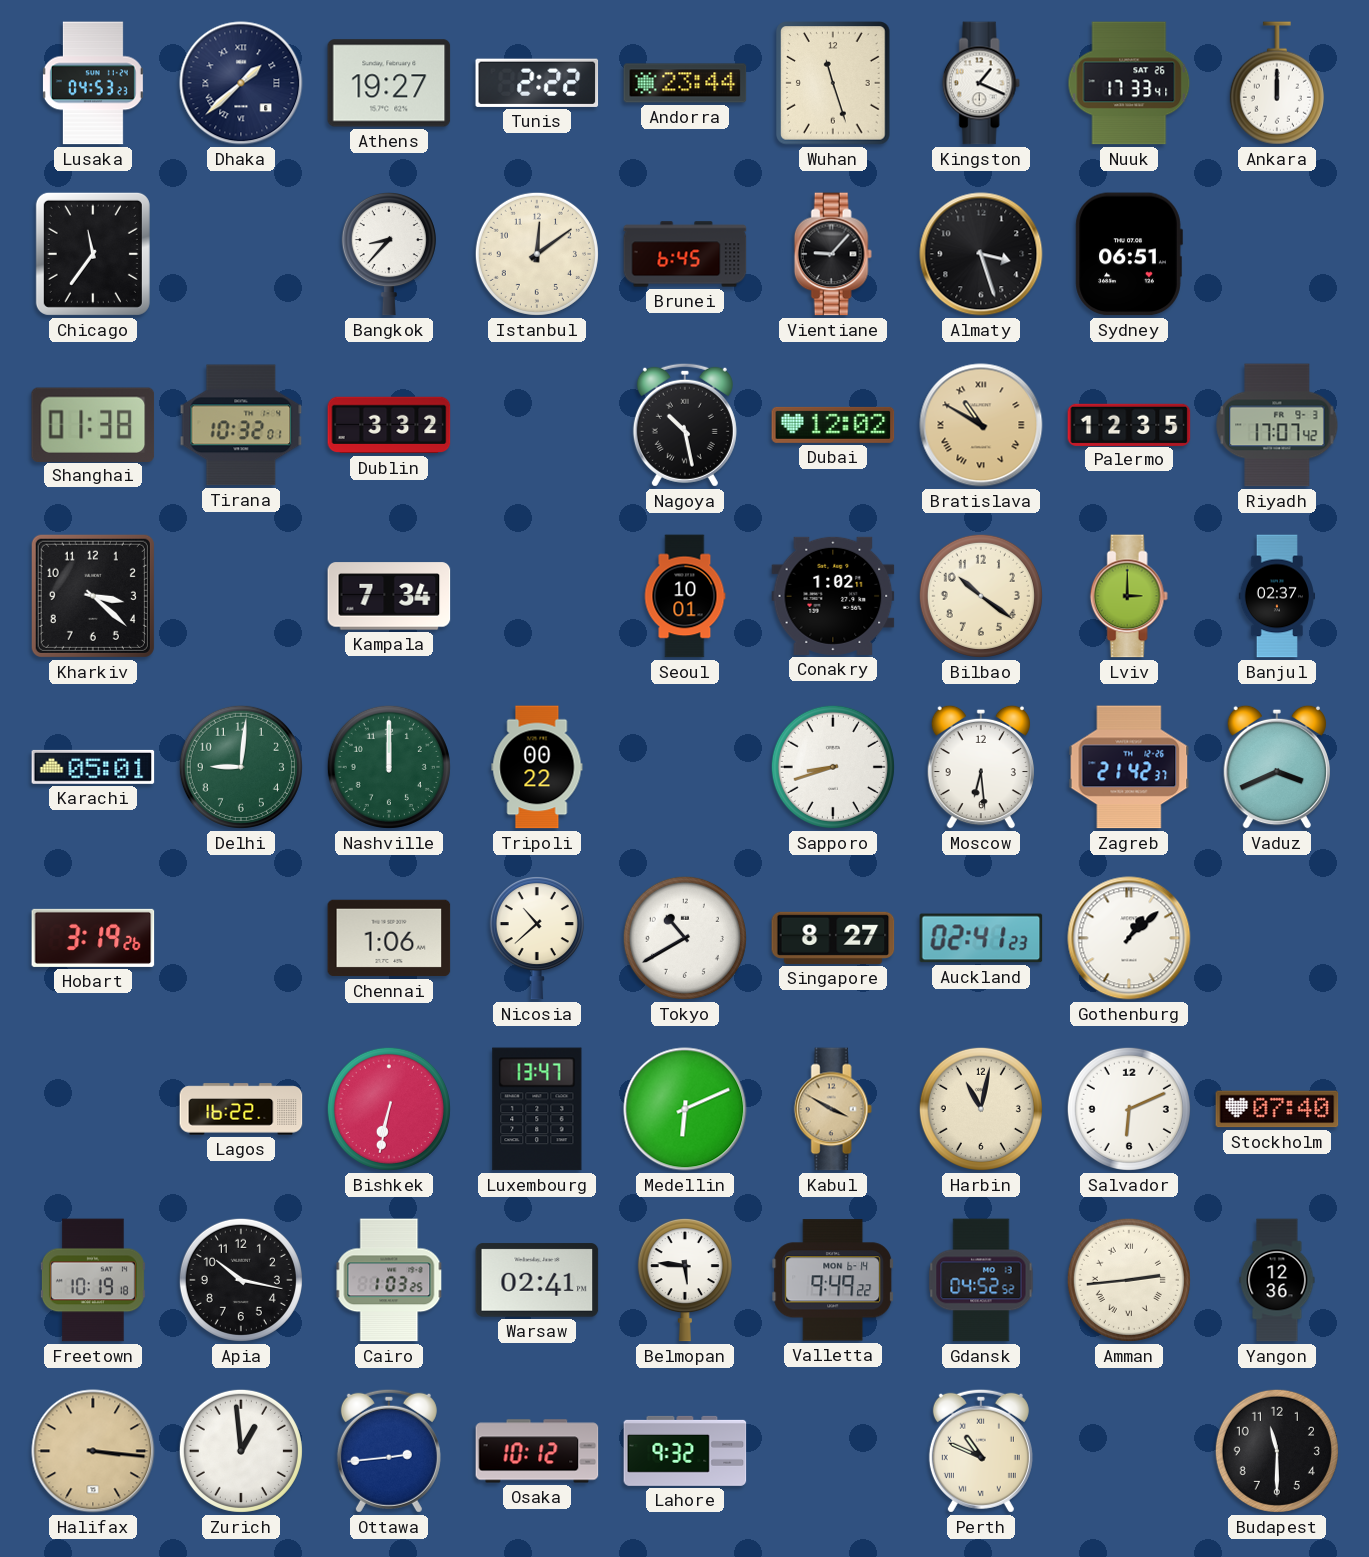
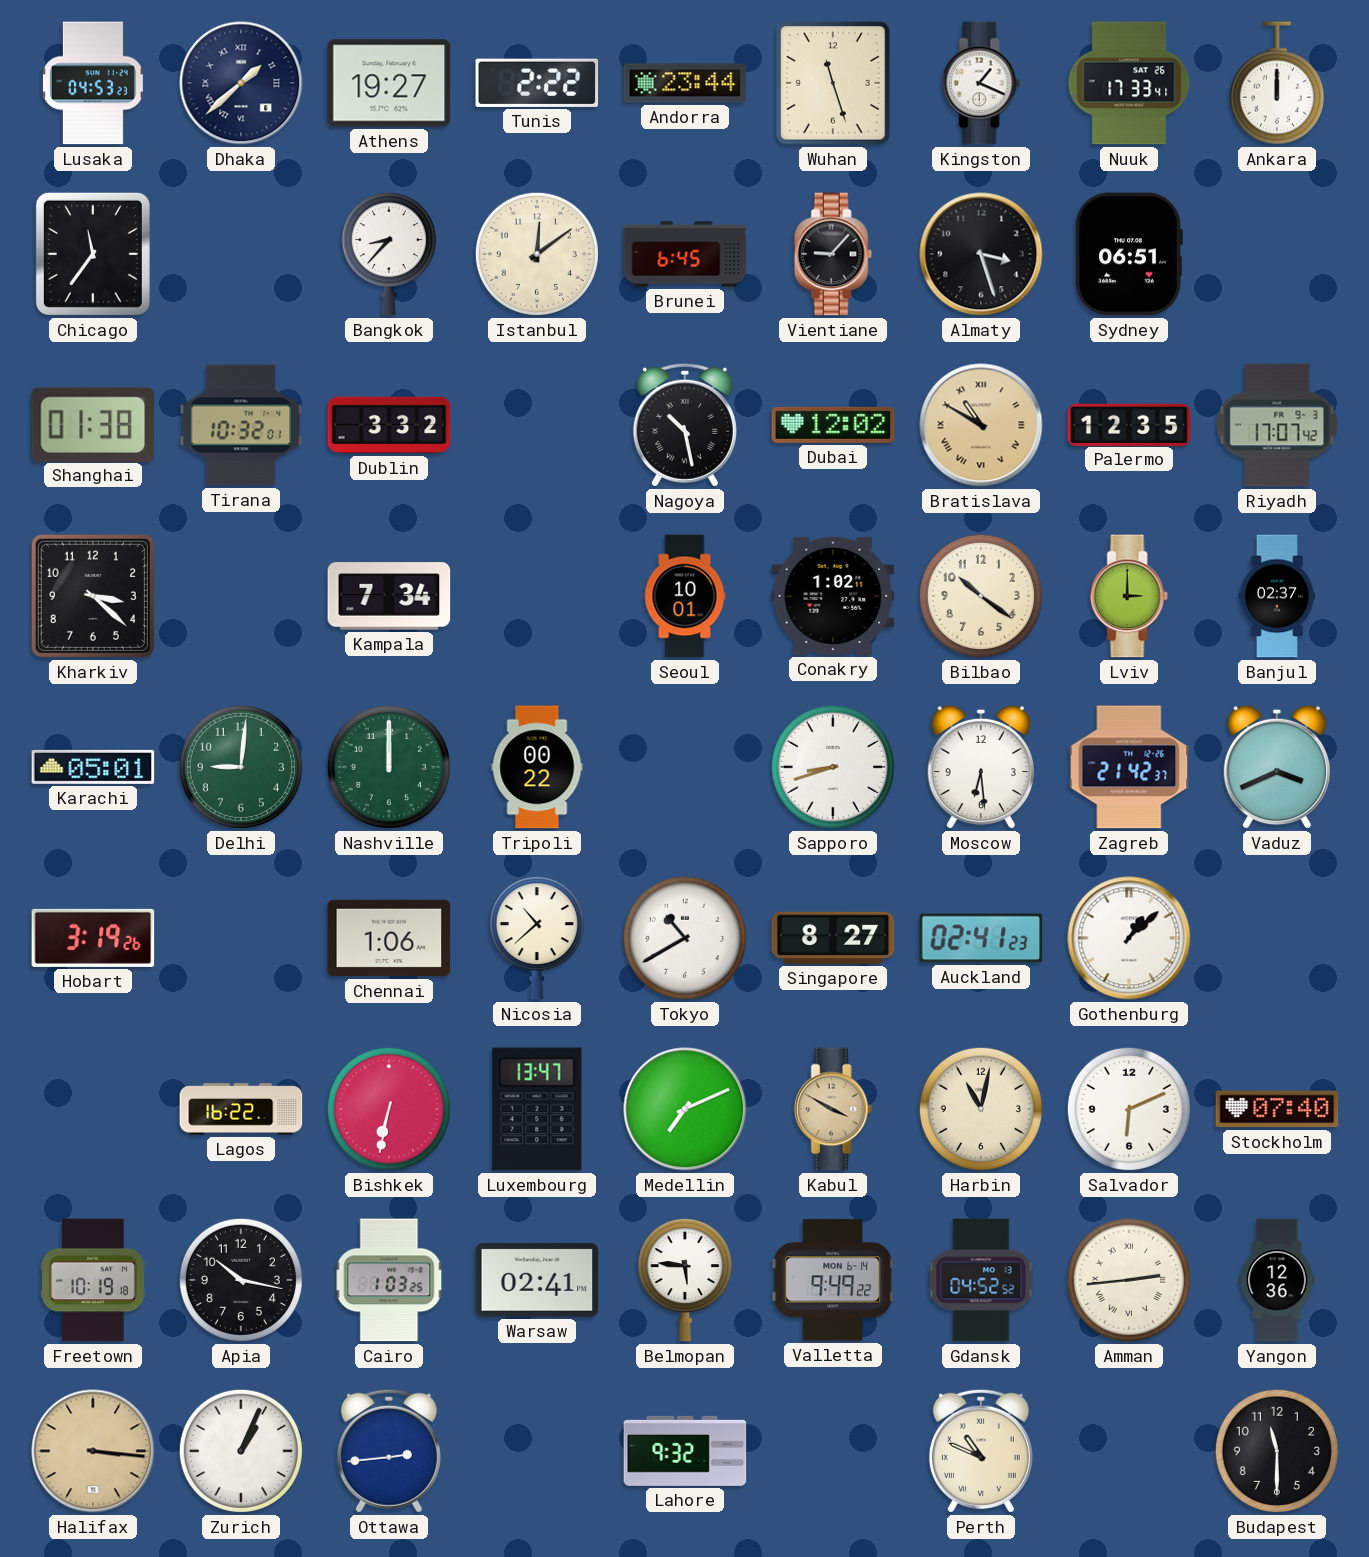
Medellin: 6:11 -> 7:11 (685, 1109)
Zurich: 12:59 -> 1:04 (241, 1451)
Osaka: 10:12 -> none (537, 1451)
